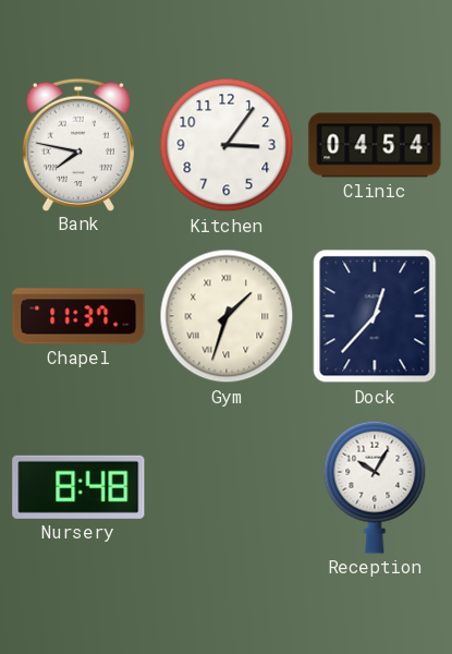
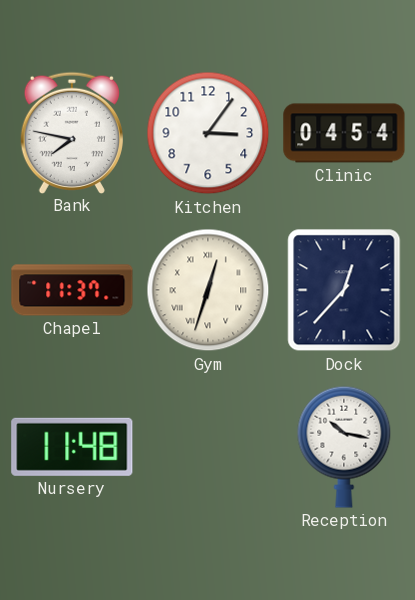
Gym: 1:33 -> 12:33 (208, 290)
Nursery: 8:48 -> 11:48 (72, 447)
Reception: 10:05 -> 10:17 (344, 447)
